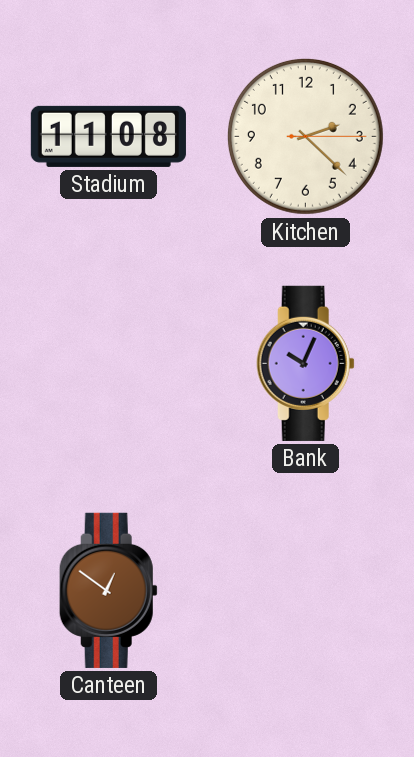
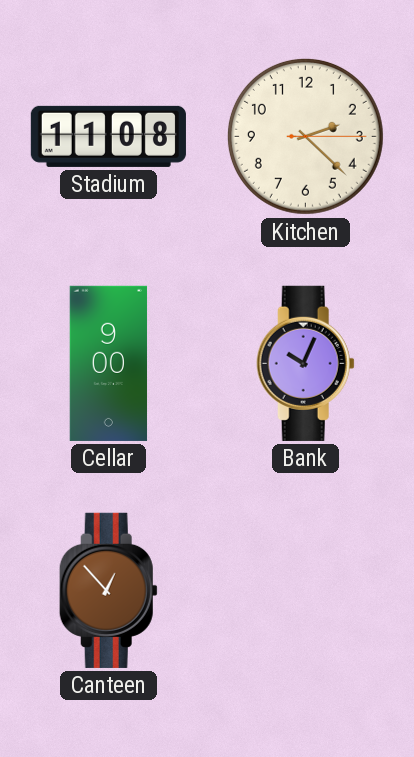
Cellar: none -> 9:00 (109, 363)
Canteen: 12:51 -> 12:53 (108, 590)
